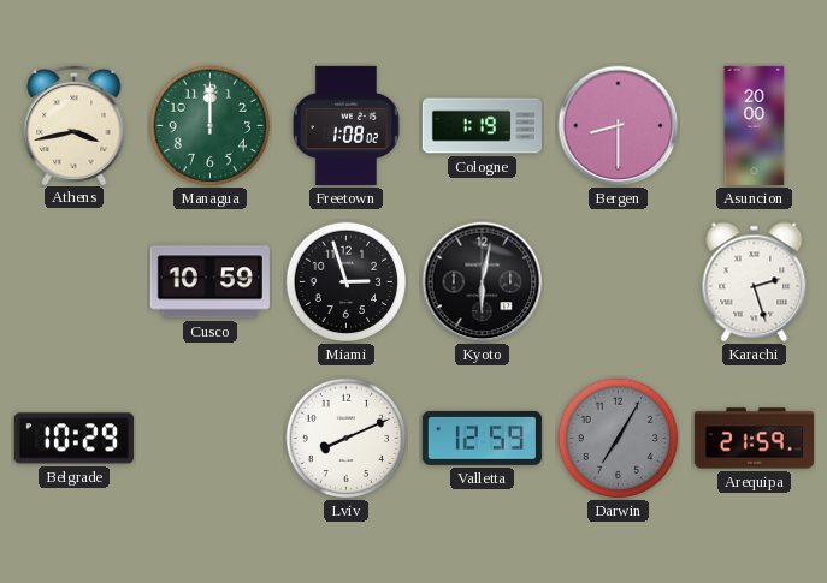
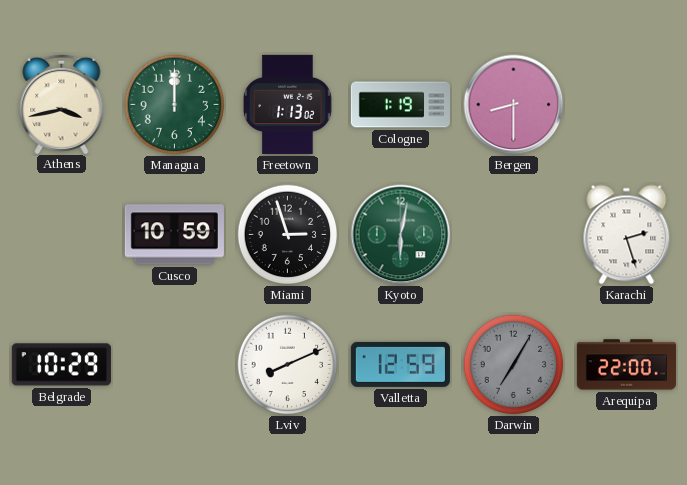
Freetown: 1:08 -> 1:13 (288, 104)
Asuncion: 20:00 -> none (755, 125)
Kyoto dial: black -> green (401, 235)
Arequipa: 21:59 -> 22:00 (626, 365)
